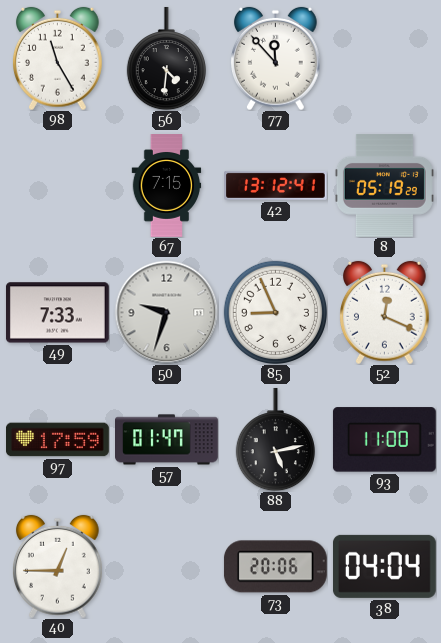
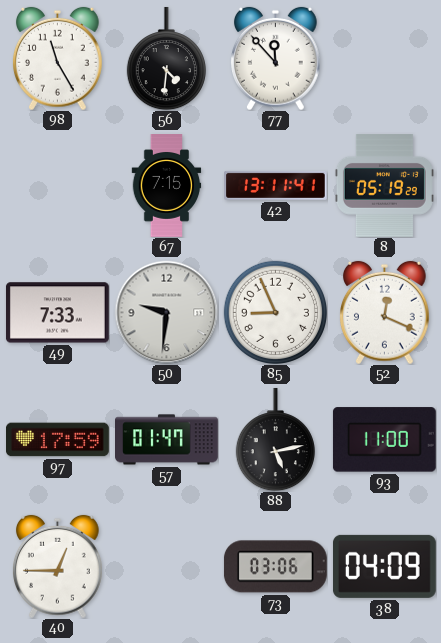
42: 13:12 -> 13:11 (276, 185)
50: 9:33 -> 9:31 (166, 312)
73: 20:06 -> 03:06 (275, 567)
38: 04:04 -> 04:09 (384, 566)
